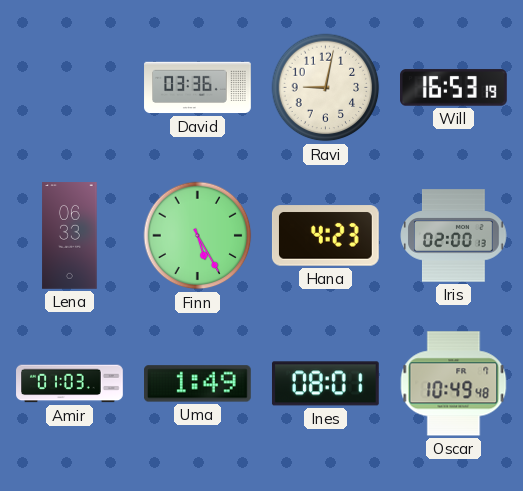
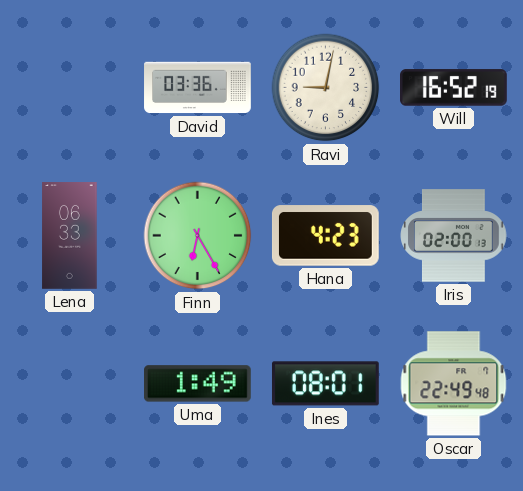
Will: 16:53 -> 16:52 (454, 88)
Finn: 5:25 -> 6:25 (198, 236)
Amir: 01:03 -> none (70, 384)
Oscar: 10:49 -> 22:49 (454, 384)
